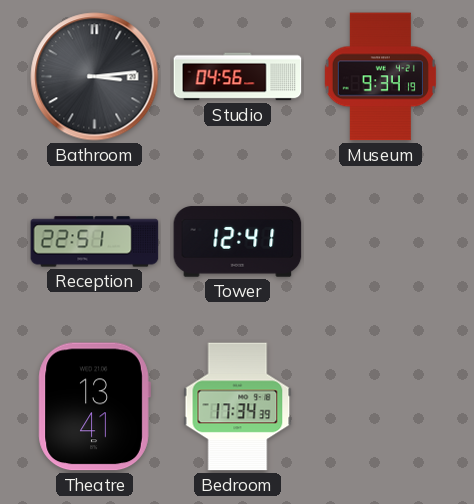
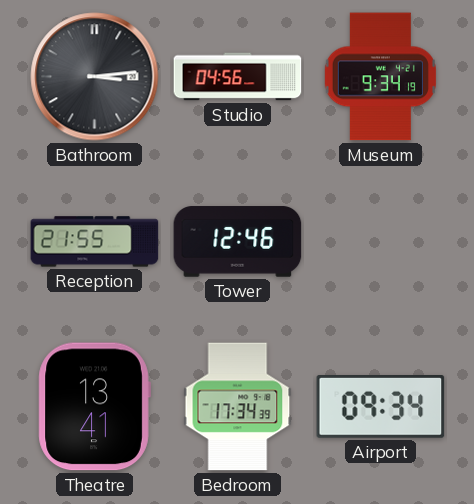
Reception: 22:51 -> 21:55 (95, 242)
Tower: 12:41 -> 12:46 (238, 242)
Airport: none -> 09:34 (381, 407)
